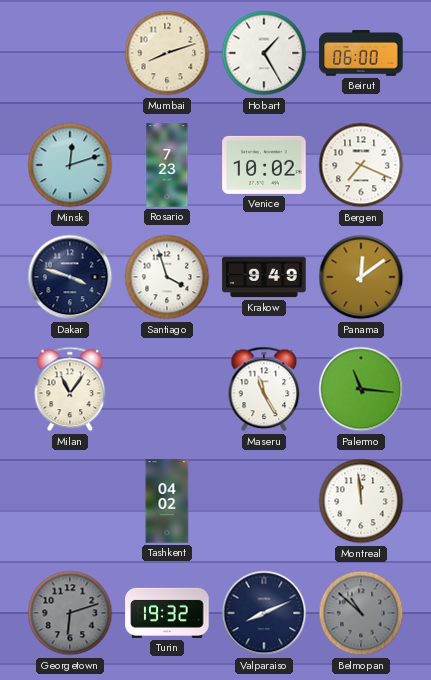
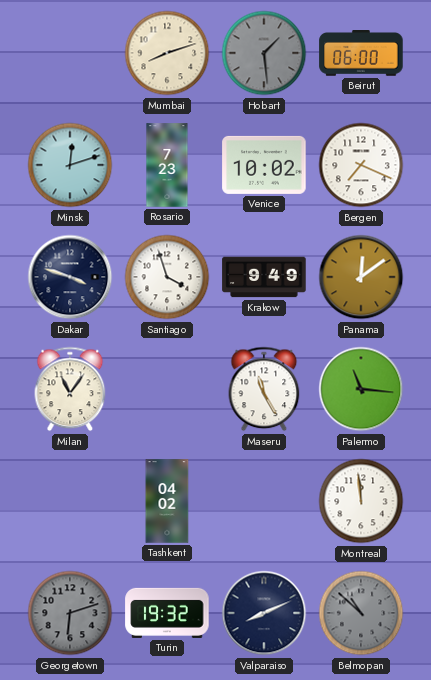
Hobart: 1:25 -> 1:29 (264, 53)
Hobart dial: white -> grey (264, 53)
